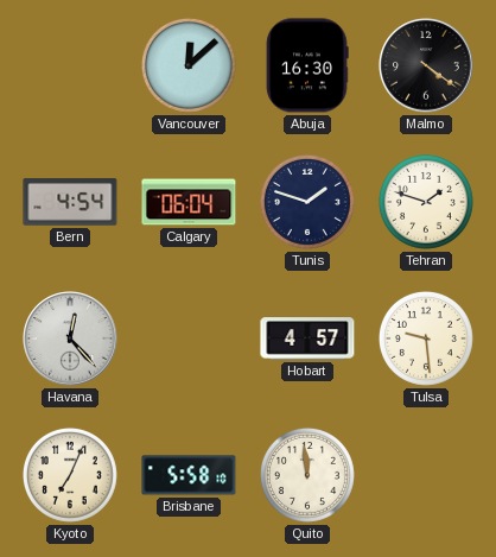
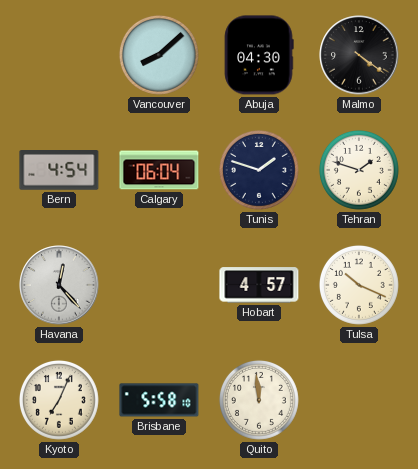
Vancouver: 12:08 -> 8:08 (159, 55)
Abuja: 16:30 -> 04:30 (259, 55)
Tulsa: 9:29 -> 10:19 (359, 285)
